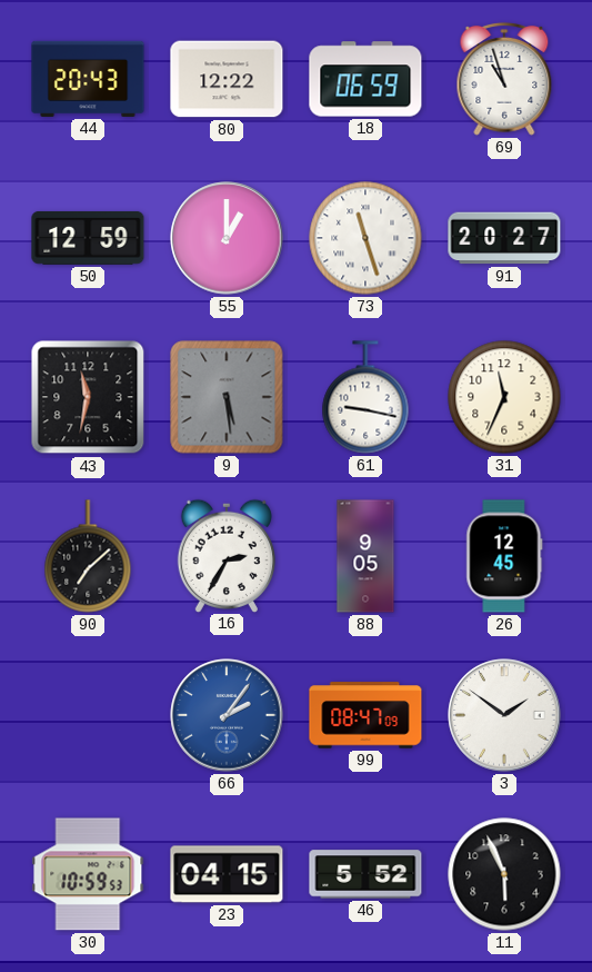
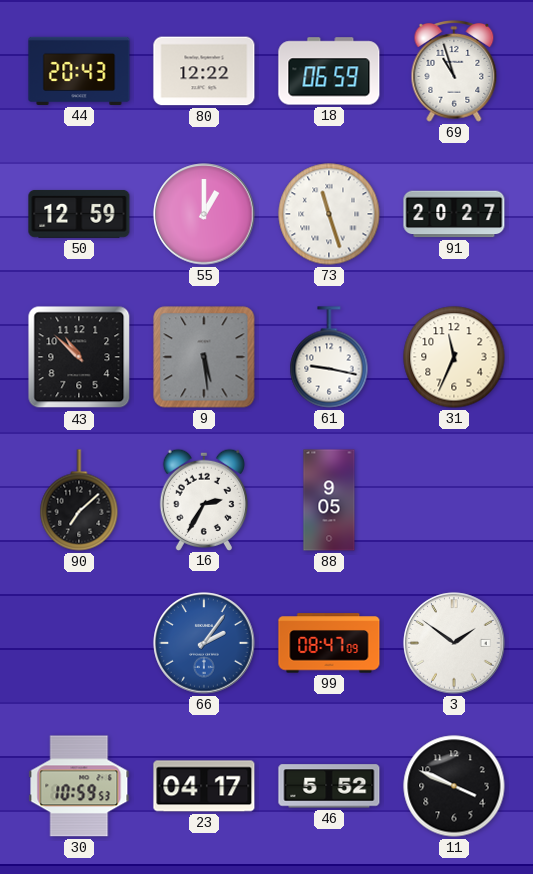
43: 11:32 -> 10:52 (79, 357)
26: 12:45 -> none (504, 556)
23: 04:15 -> 04:17 (204, 786)
11: 5:56 -> 3:49 (454, 786)
